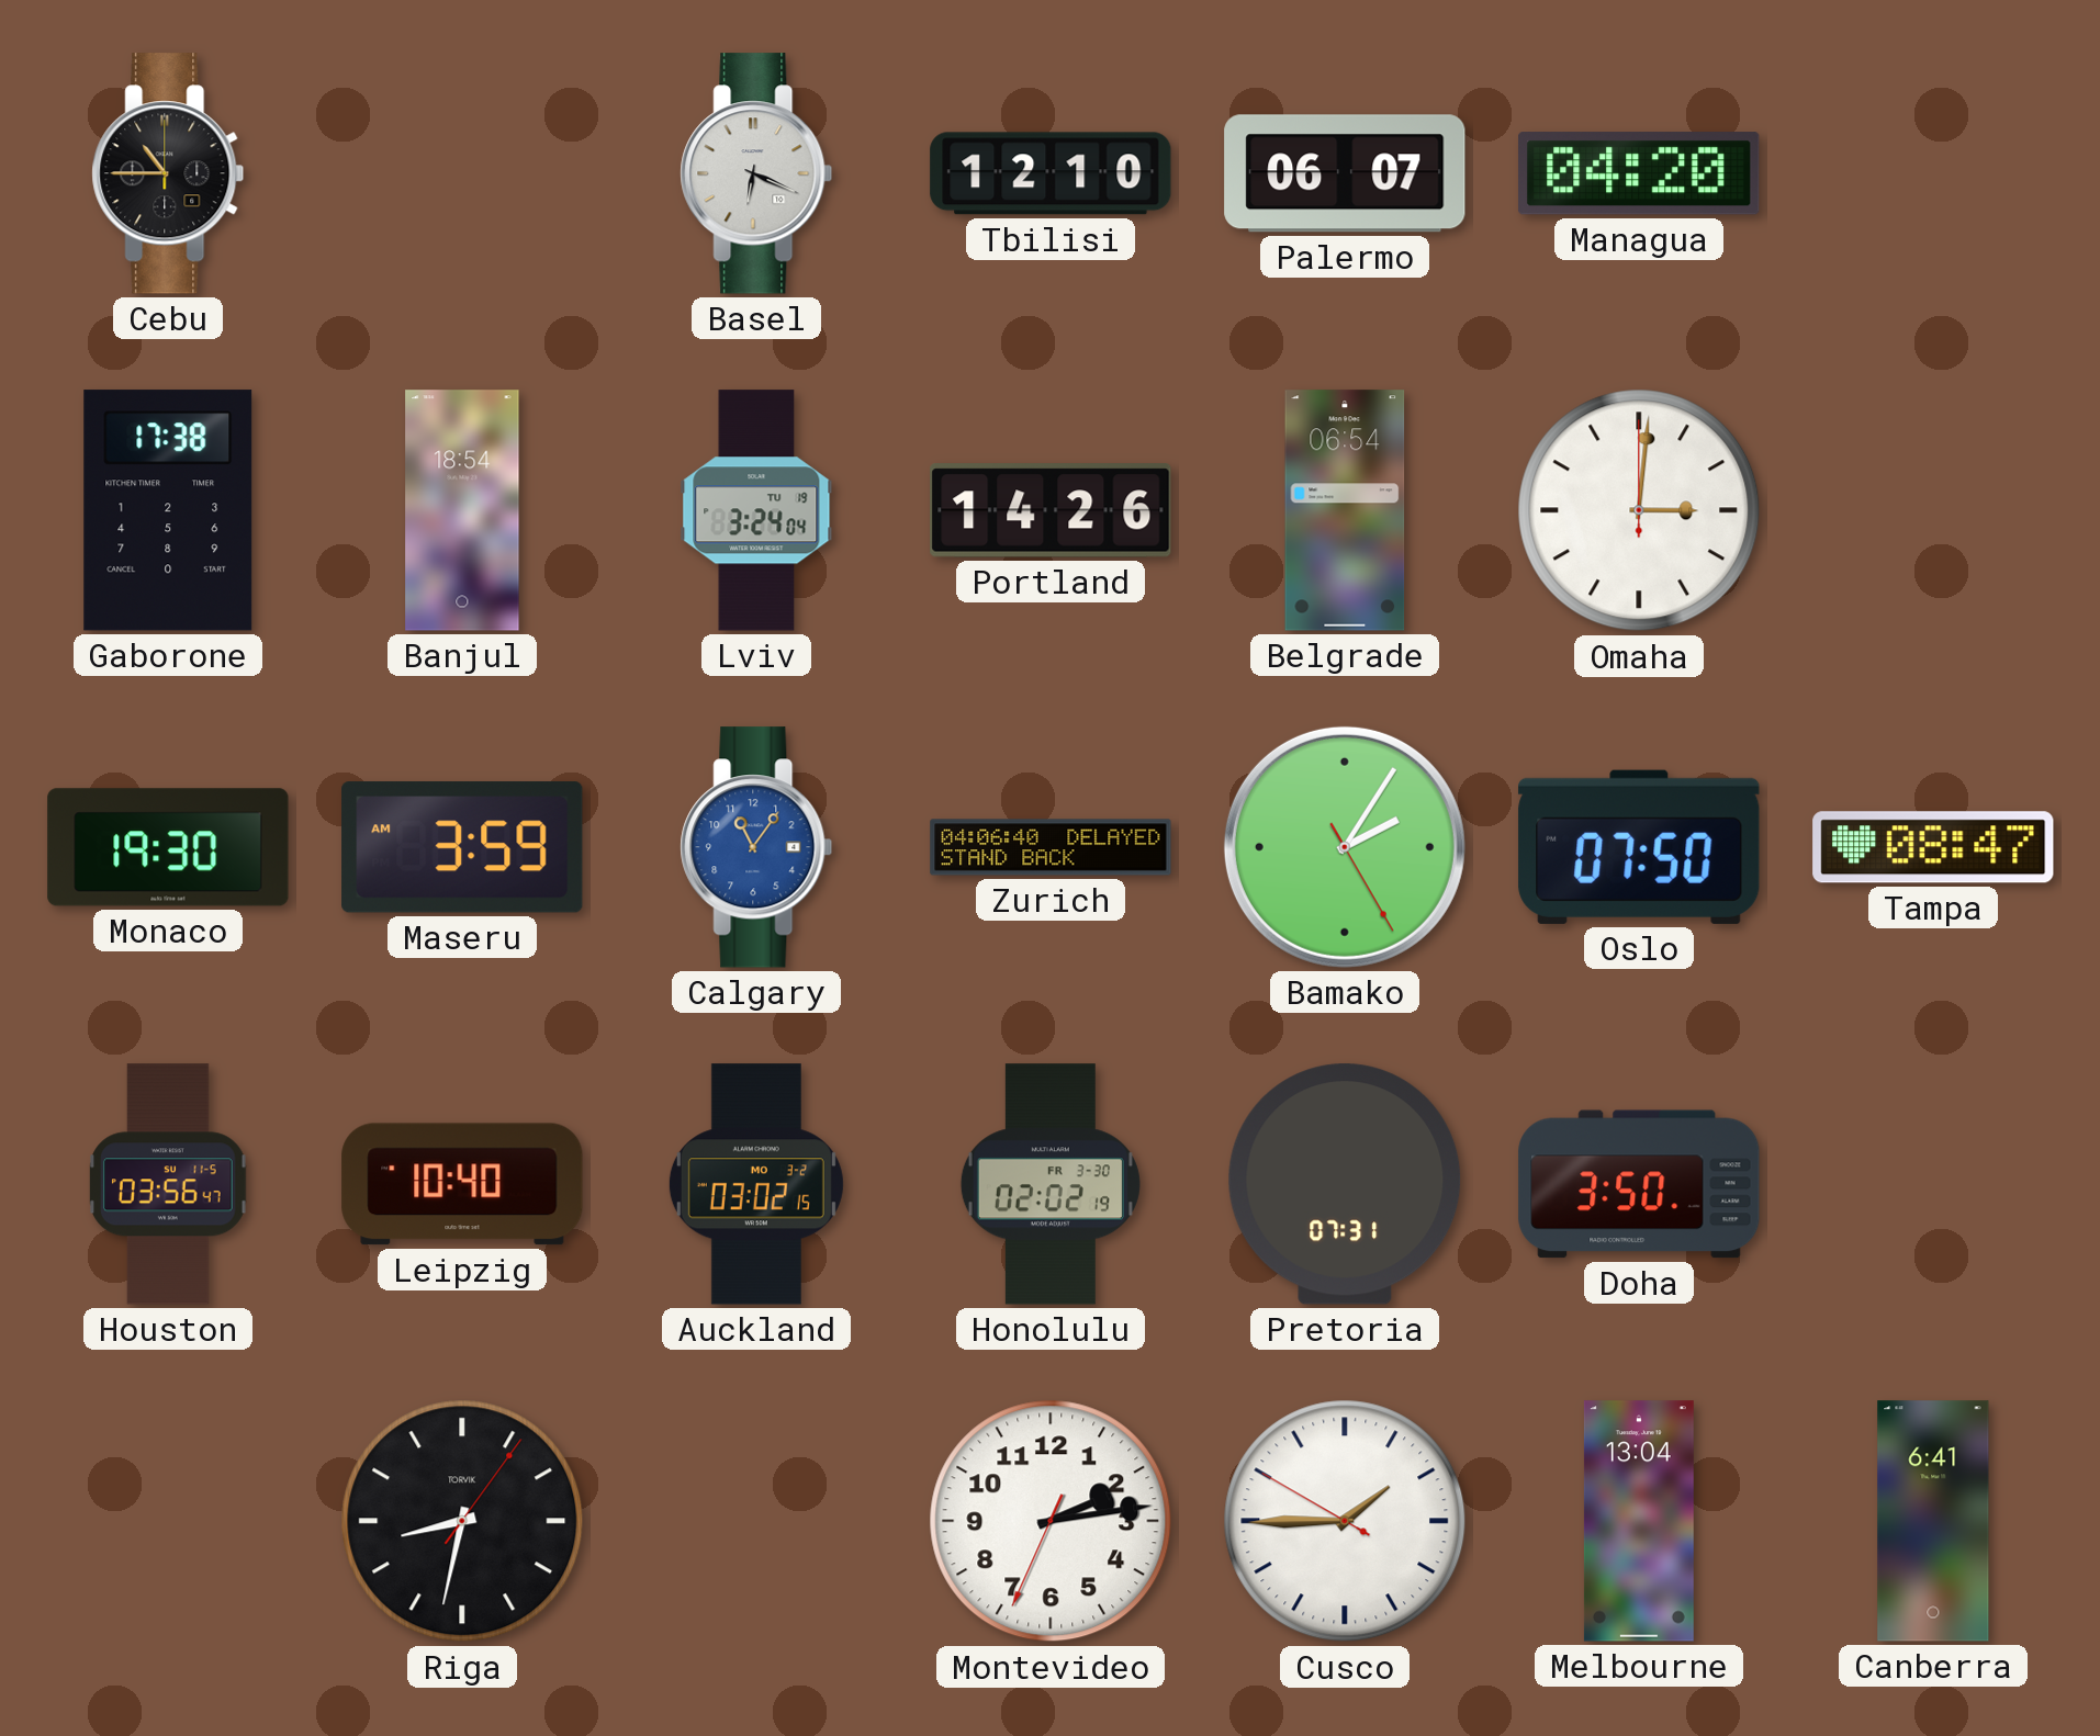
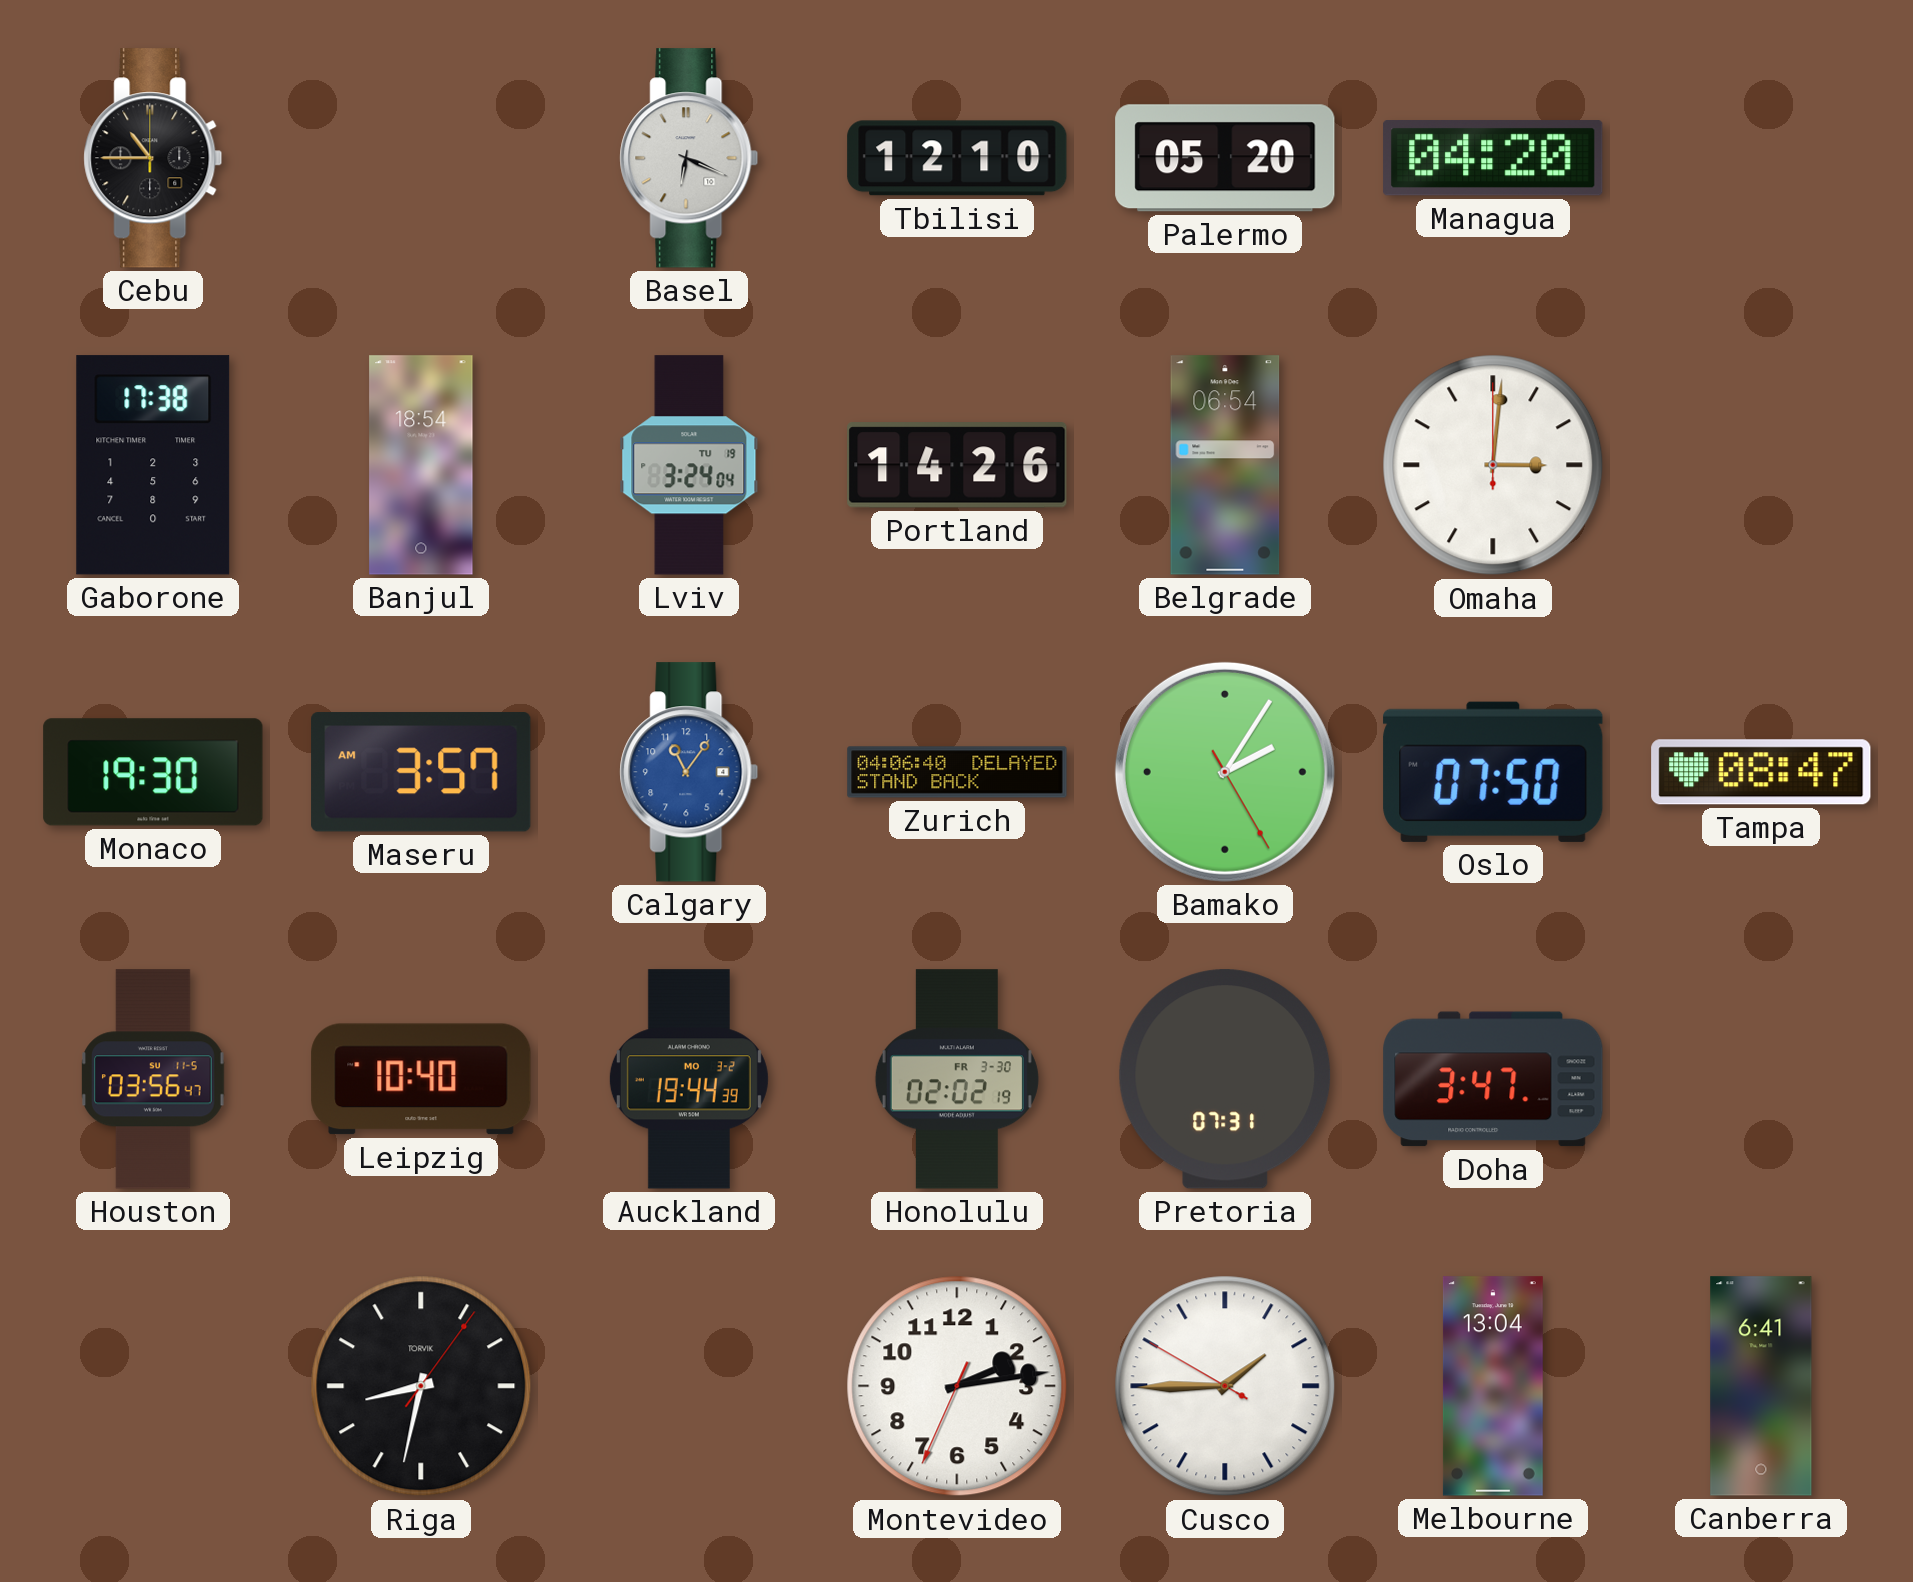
Palermo: 06:07 -> 05:20 (1225, 158)
Maseru: 3:59 -> 3:57 (421, 772)
Auckland: 03:02 -> 19:44 (689, 1079)
Doha: 3:50 -> 3:47 (1493, 1079)
